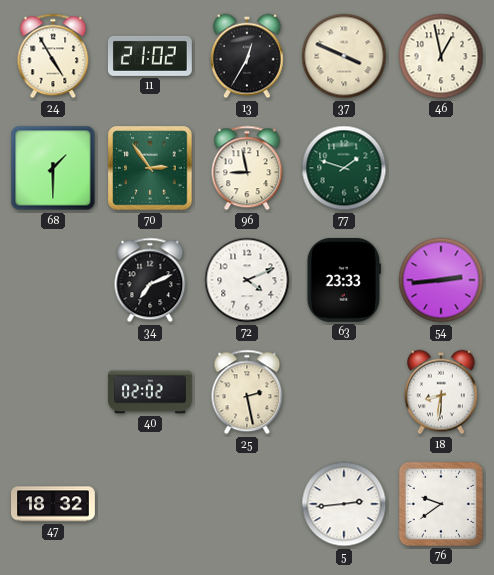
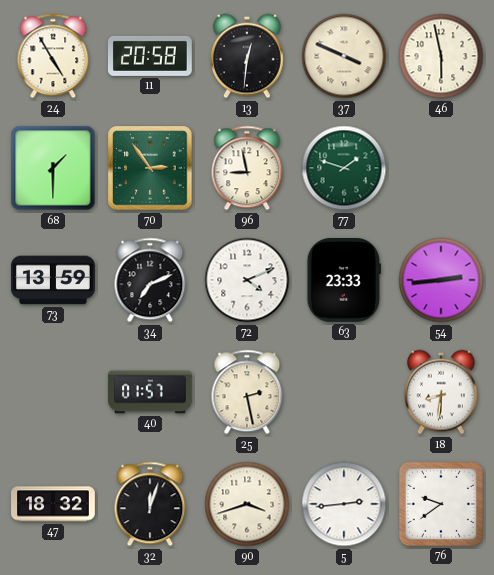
11: 21:02 -> 20:58 (150, 56)
13: 12:35 -> 12:31 (247, 56)
46: 12:58 -> 5:58 (441, 56)
73: none -> 13:59 (54, 280)
40: 02:02 -> 01:57 (150, 392)
32: none -> 12:03 (150, 504)
90: none -> 3:42 (247, 504)
